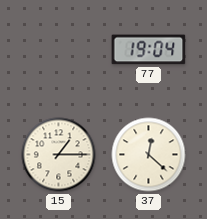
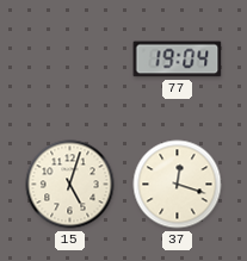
15: 1:15 -> 5:03 (70, 185)
37: 12:22 -> 12:18 (178, 185)
